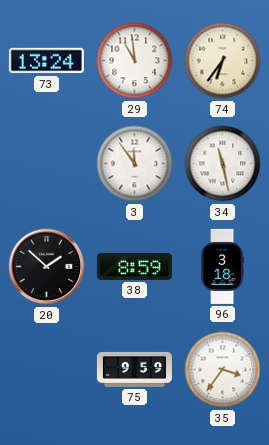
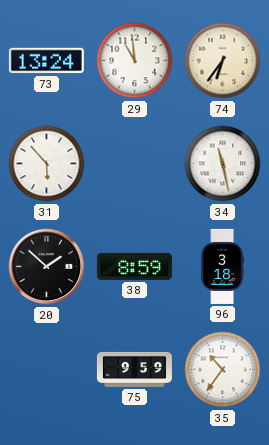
31: none -> 5:53 (47, 164)
3: 11:54 -> none (135, 164)
35: 3:36 -> 10:36 (223, 370)
